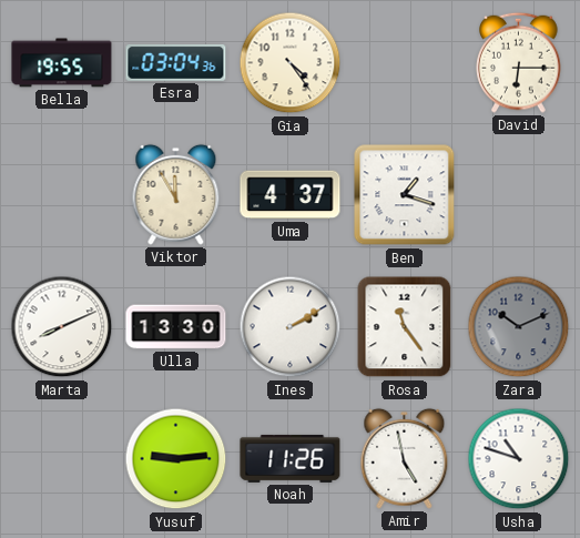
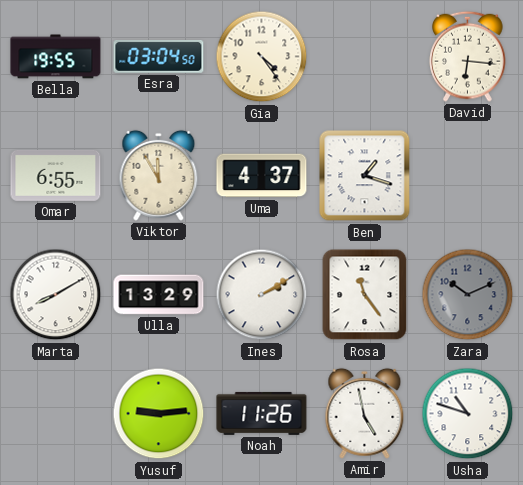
Esra: 03:04:36 -> 03:04:50 (159, 57)
David: 6:15 -> 6:16 (468, 56)
Omar: none -> 6:55 (56, 175)
Marta: 8:11 -> 8:10 (56, 295)
Ulla: 13:30 -> 13:29 (159, 295)
